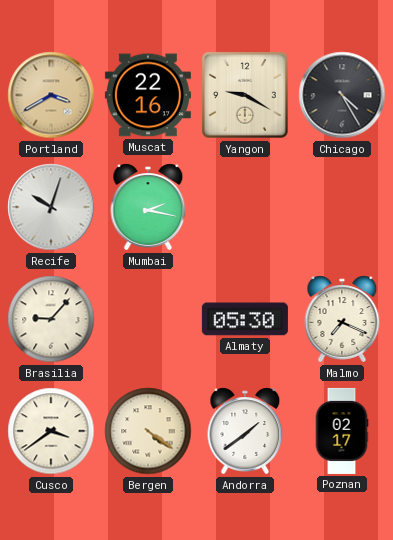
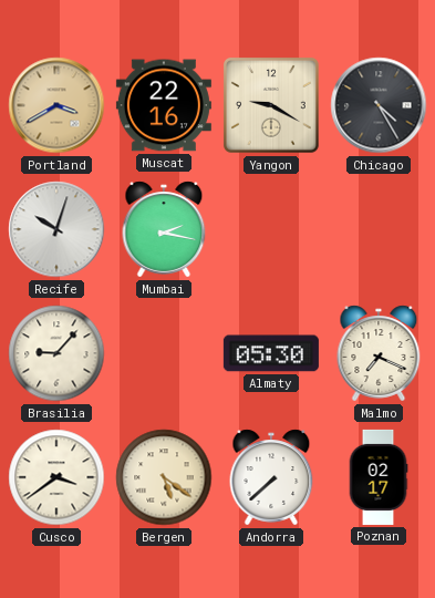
Bergen: 4:21 -> 5:21 (164, 477)
Andorra: 1:39 -> 7:38 (271, 477)
